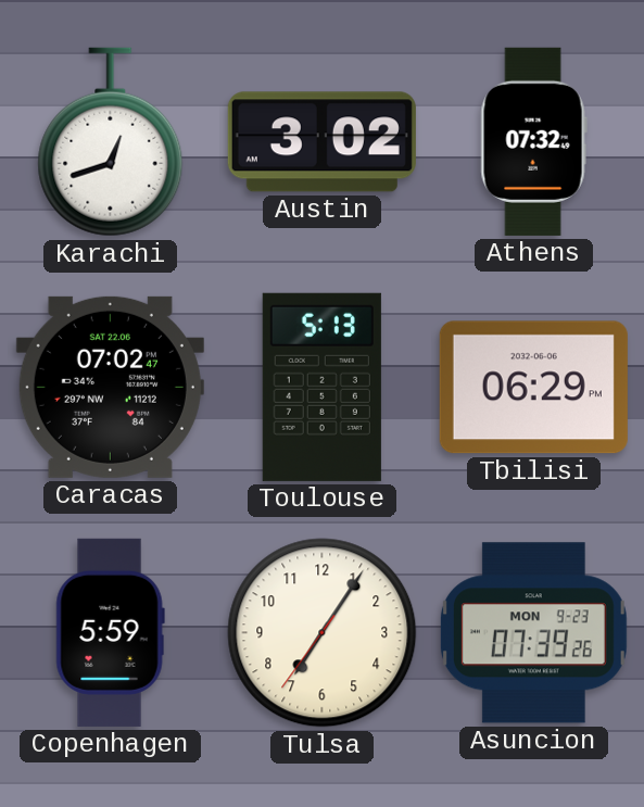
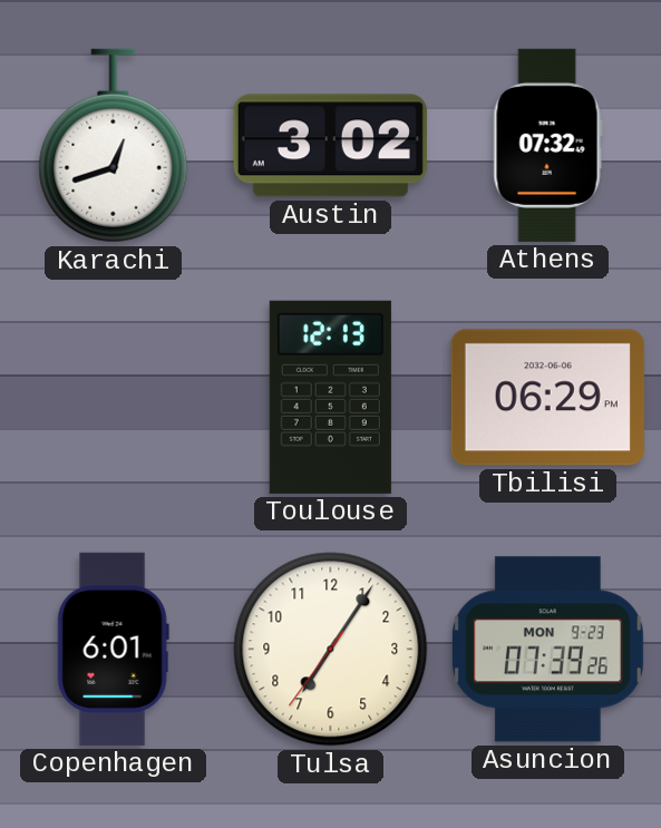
Caracas: 07:02 -> none (110, 387)
Toulouse: 5:13 -> 12:13 (330, 397)
Copenhagen: 5:59 -> 6:01 (113, 649)
